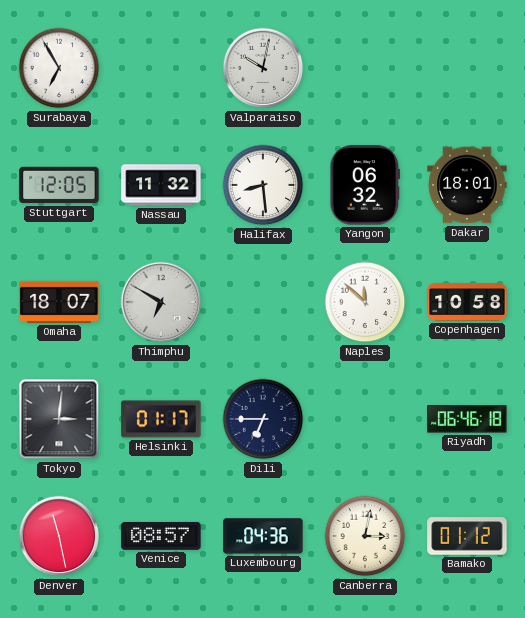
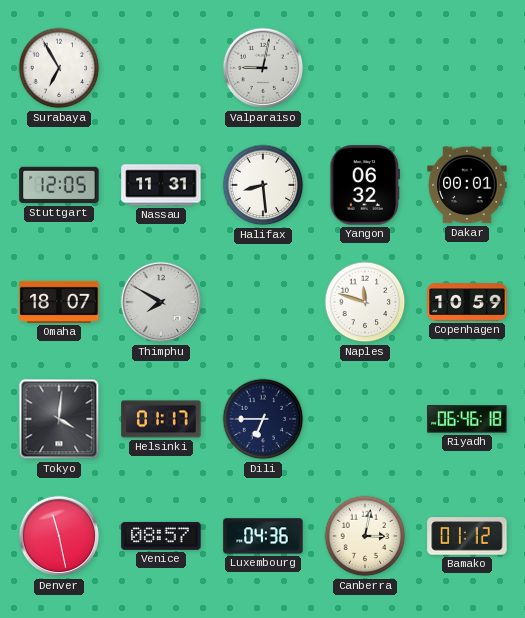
Valparaiso: 10:02 -> 9:02 (263, 68)
Nassau: 11:32 -> 11:31 (161, 185)
Dakar: 18:01 -> 00:01 (467, 185)
Thimphu: 6:50 -> 7:50 (161, 302)
Naples: 11:52 -> 11:48 (365, 302)
Copenhagen: 10:58 -> 10:59 (467, 302)
Tokyo: 3:01 -> 4:01 (59, 419)
